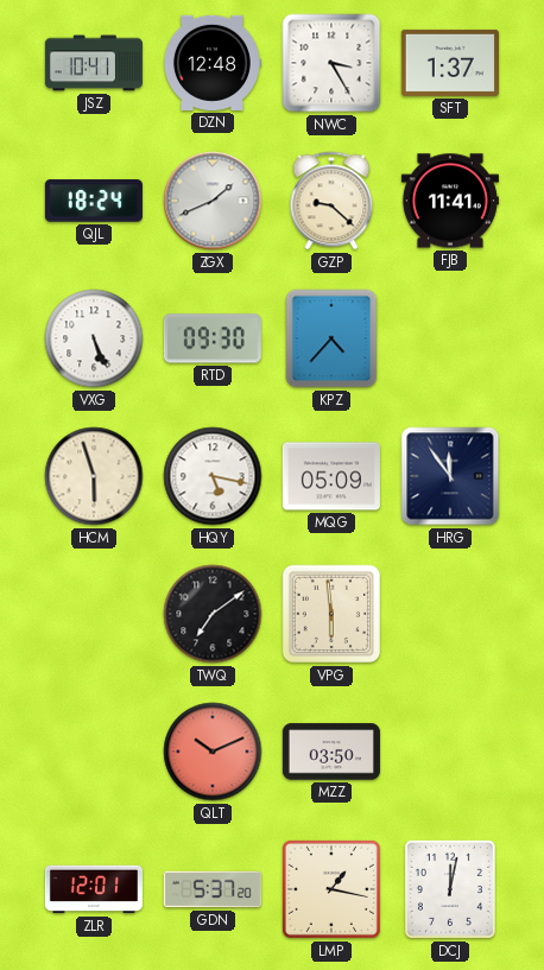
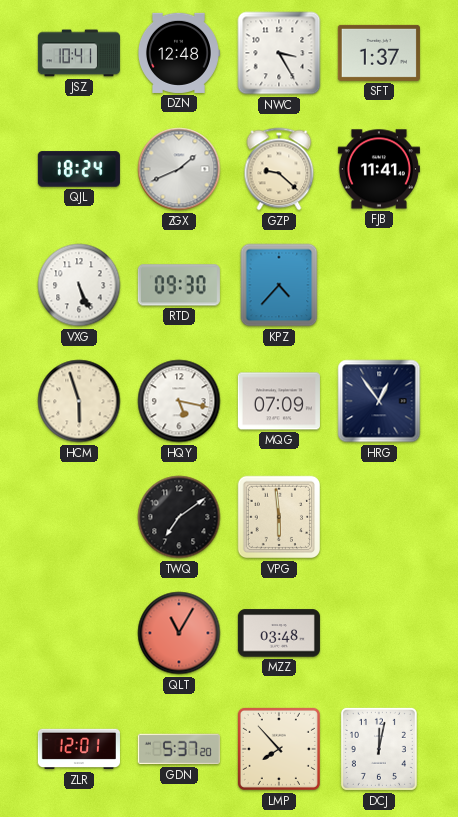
MQG: 05:09 -> 07:09 (279, 401)
HRG: 11:54 -> 12:54 (379, 401)
QLT: 10:11 -> 11:05 (179, 633)
MZZ: 03:50 -> 03:48 (279, 633)
LMP: 1:17 -> 7:53 (279, 749)
